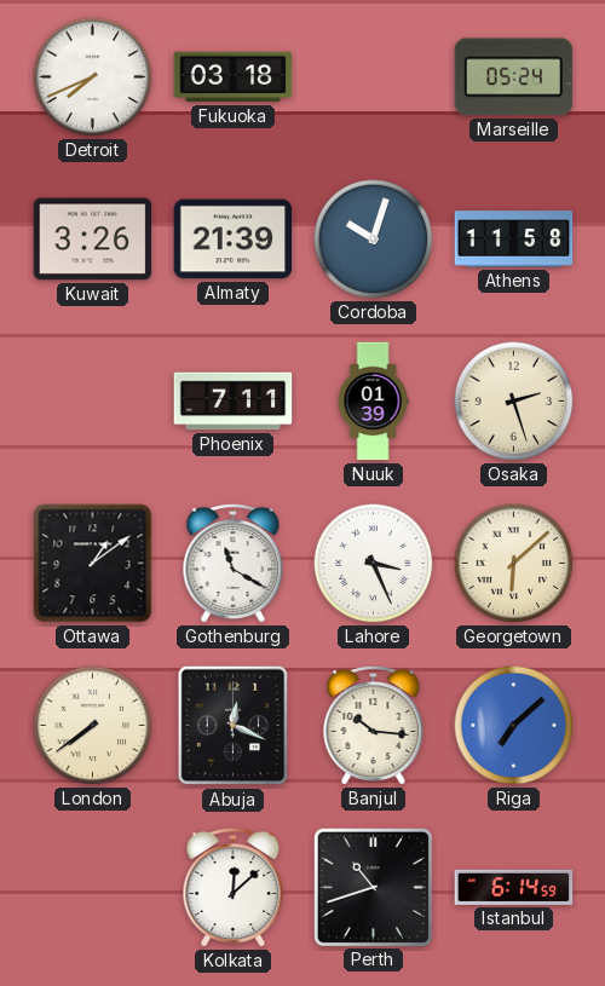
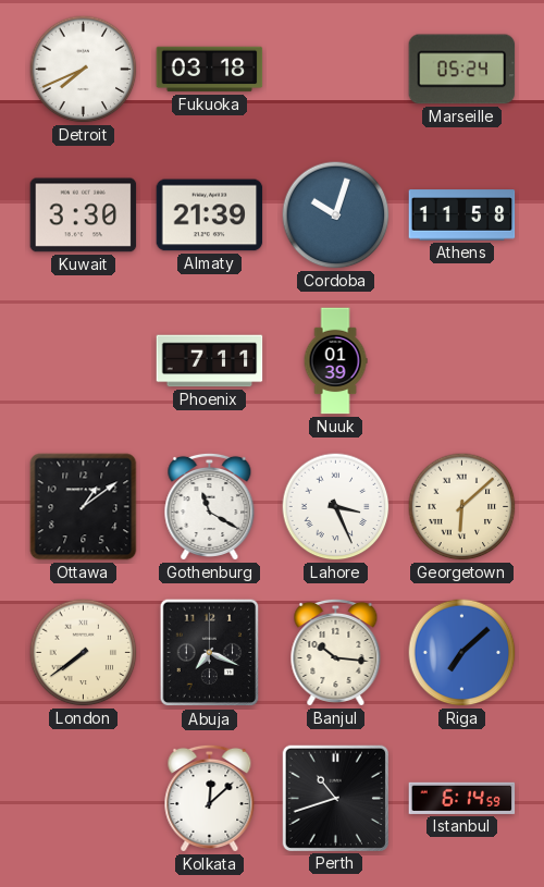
Kuwait: 3:26 -> 3:30 (84, 215)
Osaka: 2:27 -> none (514, 402)
Abuja: 12:19 -> 7:19 (210, 653)
